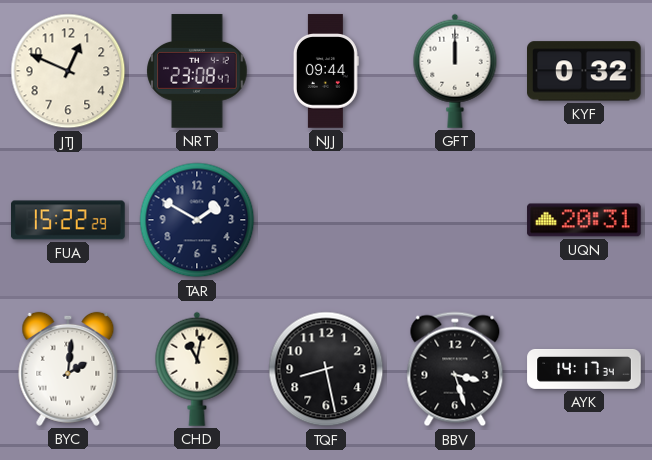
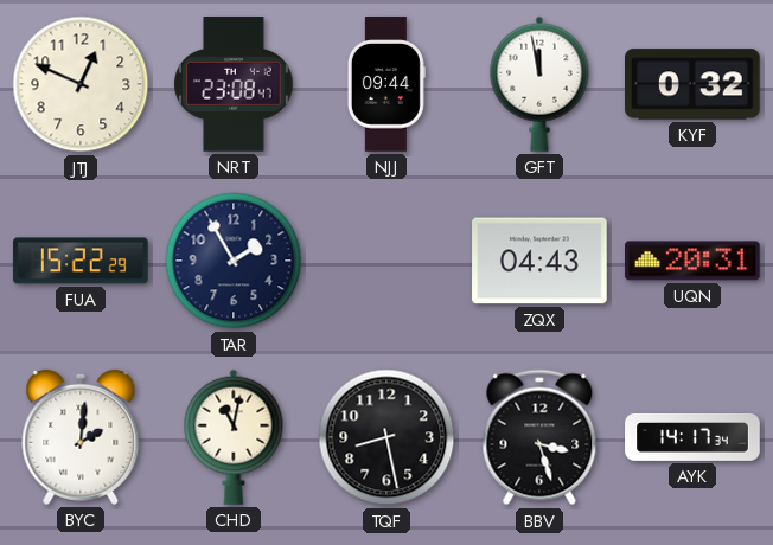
GFT: 12:00 -> 11:58 (539, 84)
TAR: 1:50 -> 1:55 (234, 261)
ZQX: none -> 04:43 (539, 261)
